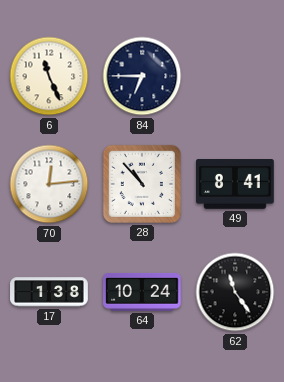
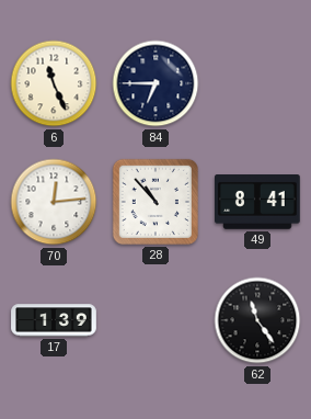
17: 1:38 -> 1:39 (54, 320)
64: 10:24 -> none (143, 292)
